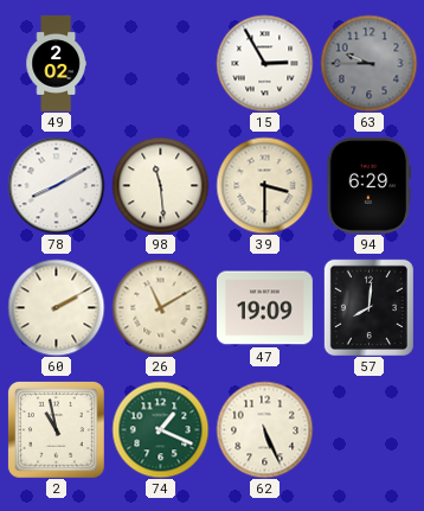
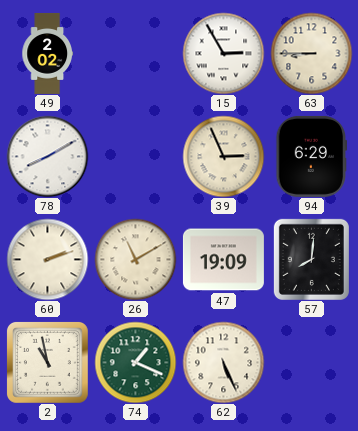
63: 9:45 -> 8:45 (311, 53)
63 dial: grey -> cream (311, 53)
98: 11:29 -> none (160, 185)
39: 3:30 -> 2:56 (223, 156)
60: 2:10 -> 2:12 (47, 259)
